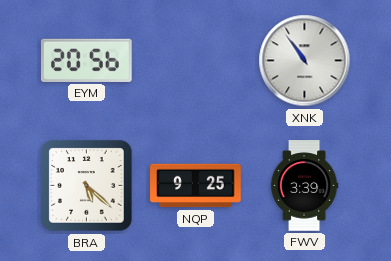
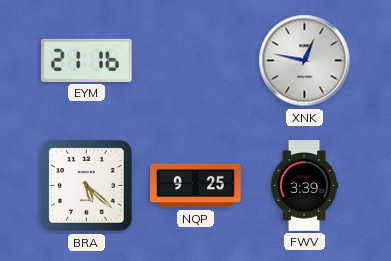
EYM: 20:56 -> 21:16 (87, 60)
XNK: 10:54 -> 12:47 (305, 61)
